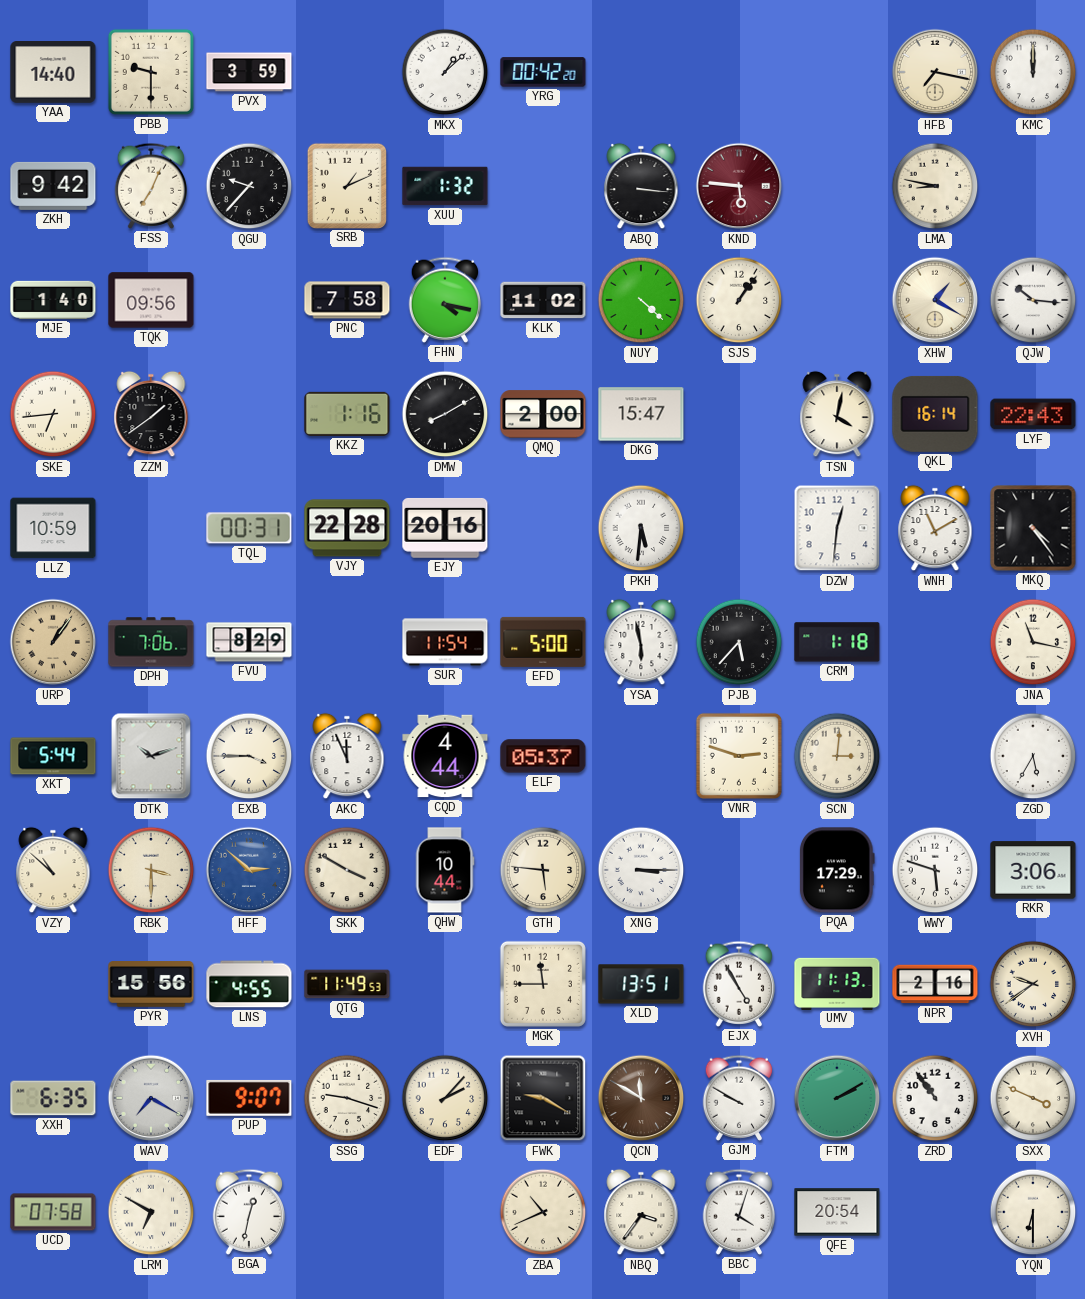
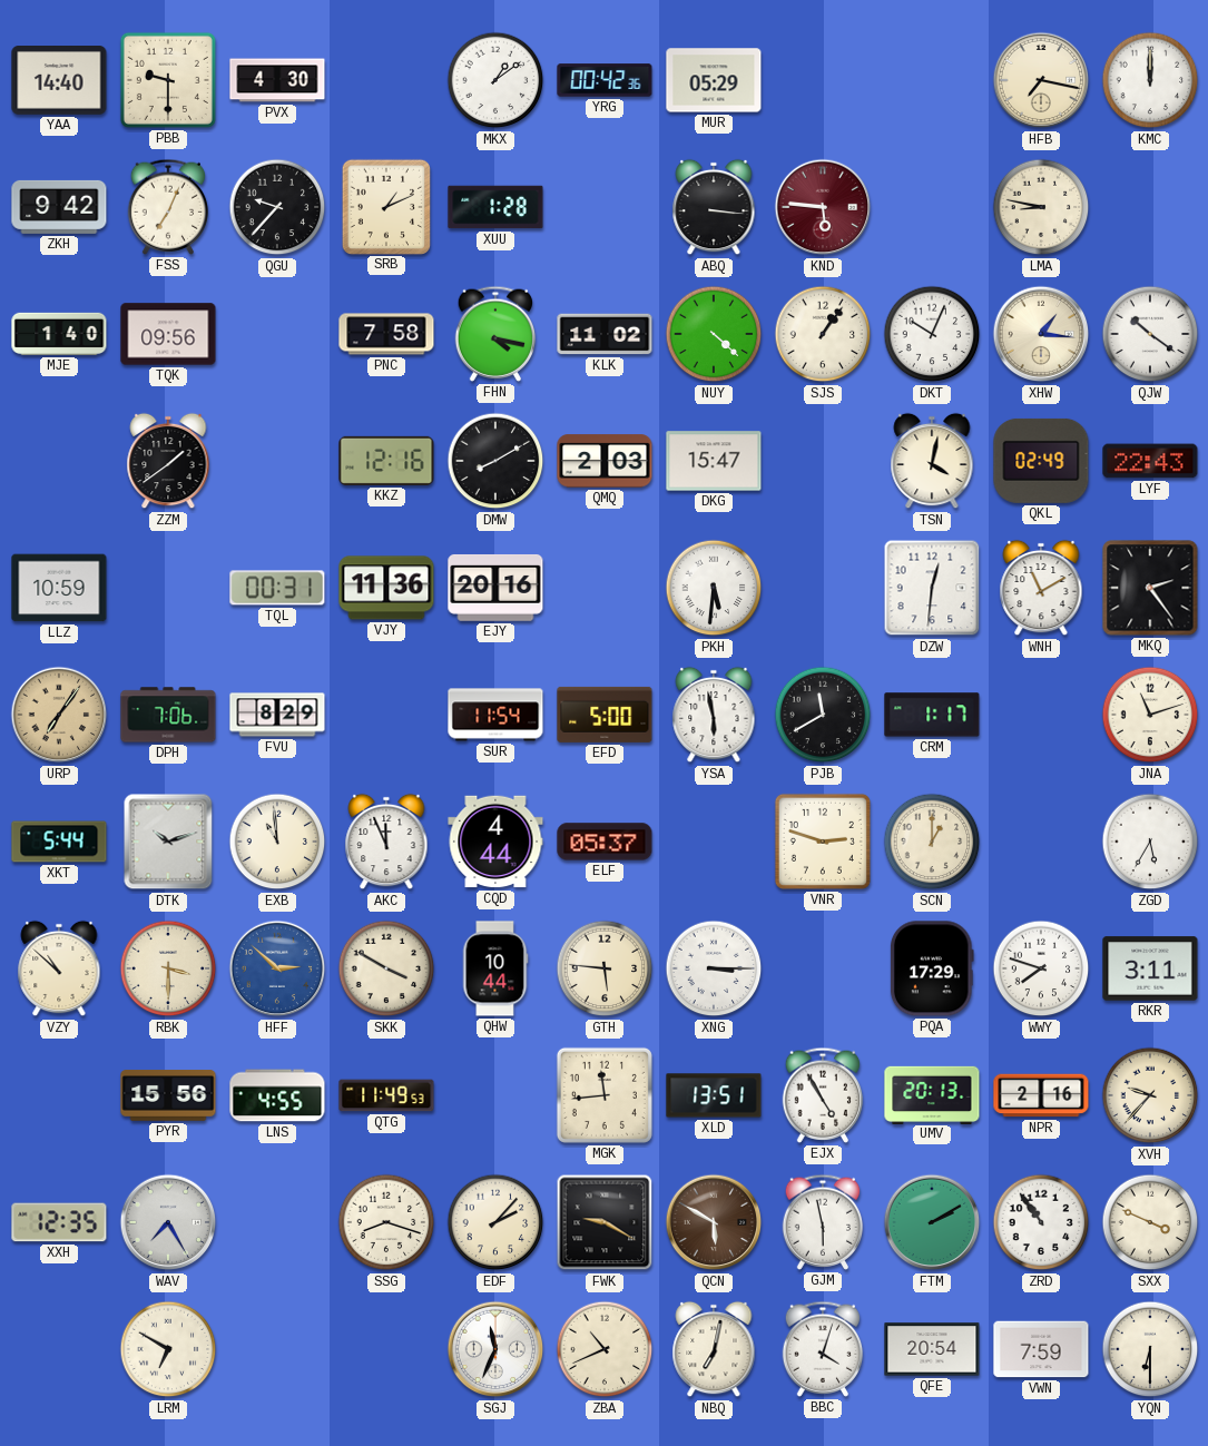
PVX: 3:59 -> 4:30 (277, 80)
MKX: 1:08 -> 1:09 (495, 80)
YRG: 00:42:20 -> 00:42:36 (605, 80)
MUR: none -> 05:29 (714, 80)
XUU: 1:32 -> 1:28 (495, 207)
DKT: none -> 10:04 (932, 334)
XHW: 1:20 -> 1:16 (1041, 334)
QJW: 10:16 -> 10:21 (1150, 334)
SKE: 6:44 -> none (53, 414)
KKZ: 1:16 -> 12:16 (386, 461)
QMQ: 2:00 -> 2:03 (605, 461)
QKL: 16:14 -> 02:49 (1041, 461)
VJY: 22:28 -> 11:36 (386, 588)
MKQ: 4:24 -> 2:24 (1150, 588)
URP: 1:06 -> 7:06 (59, 715)
PJB: 5:37 -> 11:40 (823, 715)
CRM: 1:18 -> 1:17 (932, 715)
JNA: 11:17 -> 11:12 (1150, 715)
EXB: 3:45 -> 10:59 (277, 842)
SCN: 3:01 -> 1:00 (932, 842)
WWY: 5:48 -> 7:48 (1041, 968)
RKR: 3:06 -> 3:11 (1150, 968)
MGK: 11:45 -> 11:44 (605, 1095)
UMV: 11:13 -> 20:13 (932, 1094)
XVH: 9:39 -> 9:37 (1150, 1095)
XXH: 6:35 -> 12:35 (59, 1222)
WAV: 7:20 -> 7:25 (168, 1222)
PUP: 9:07 -> none (249, 1098)
SSG: 9:18 -> 8:18 (386, 1222)
QCN: 11:50 -> 5:50 (714, 1222)
GJM: 9:50 -> 5:58 (823, 1222)
UCD: 07:58 -> none (53, 1212)
BGA: 12:32 -> none (249, 1212)
SGJ: none -> 11:34 (495, 1349)
NBQ: 3:36 -> 7:02 (714, 1349)
VWN: none -> 7:59 (1041, 1349)
